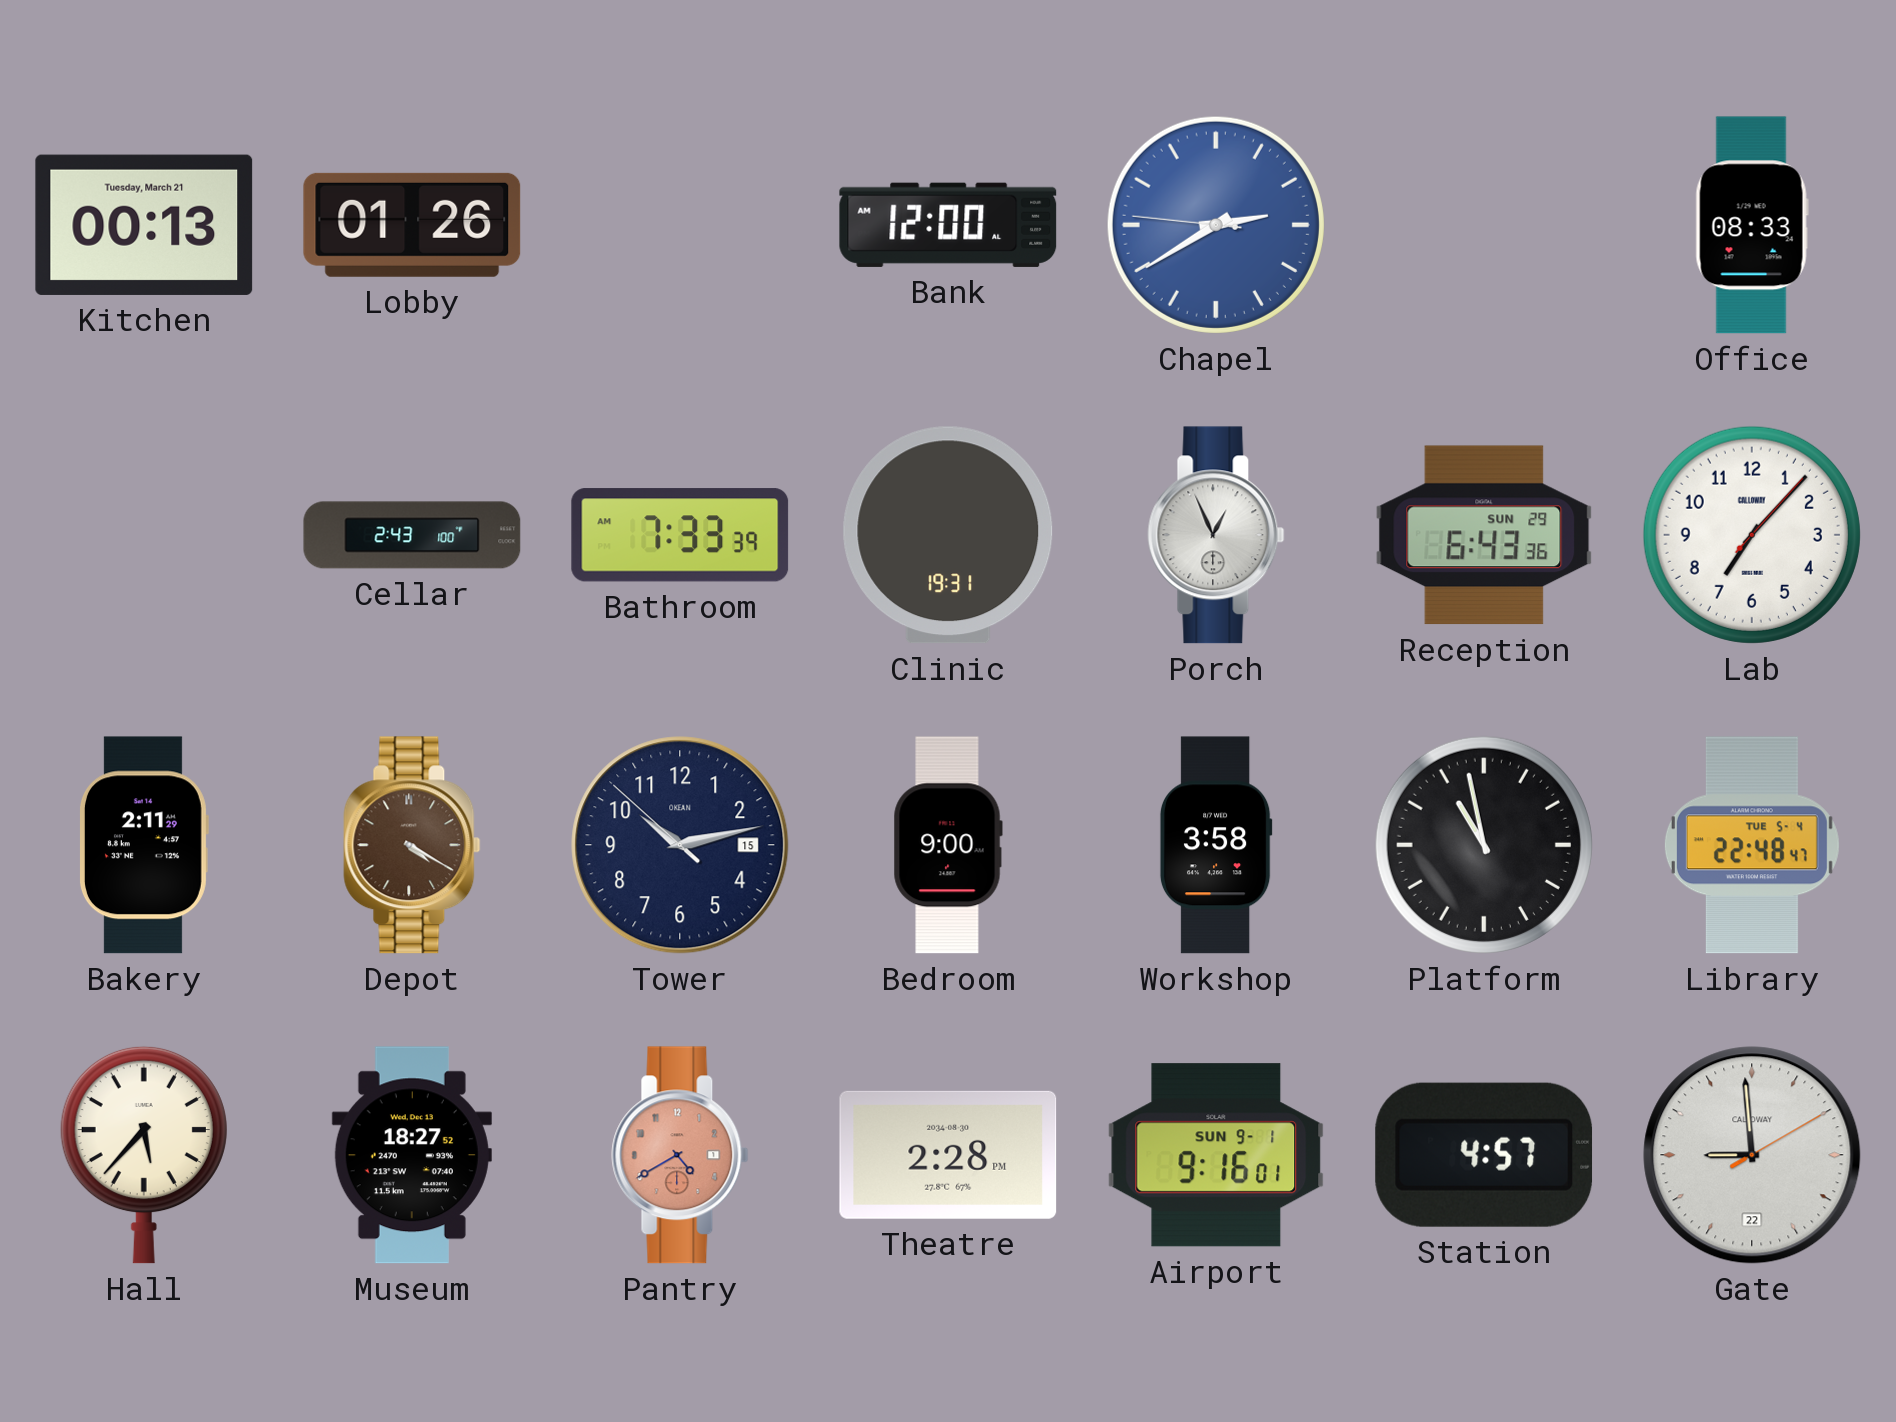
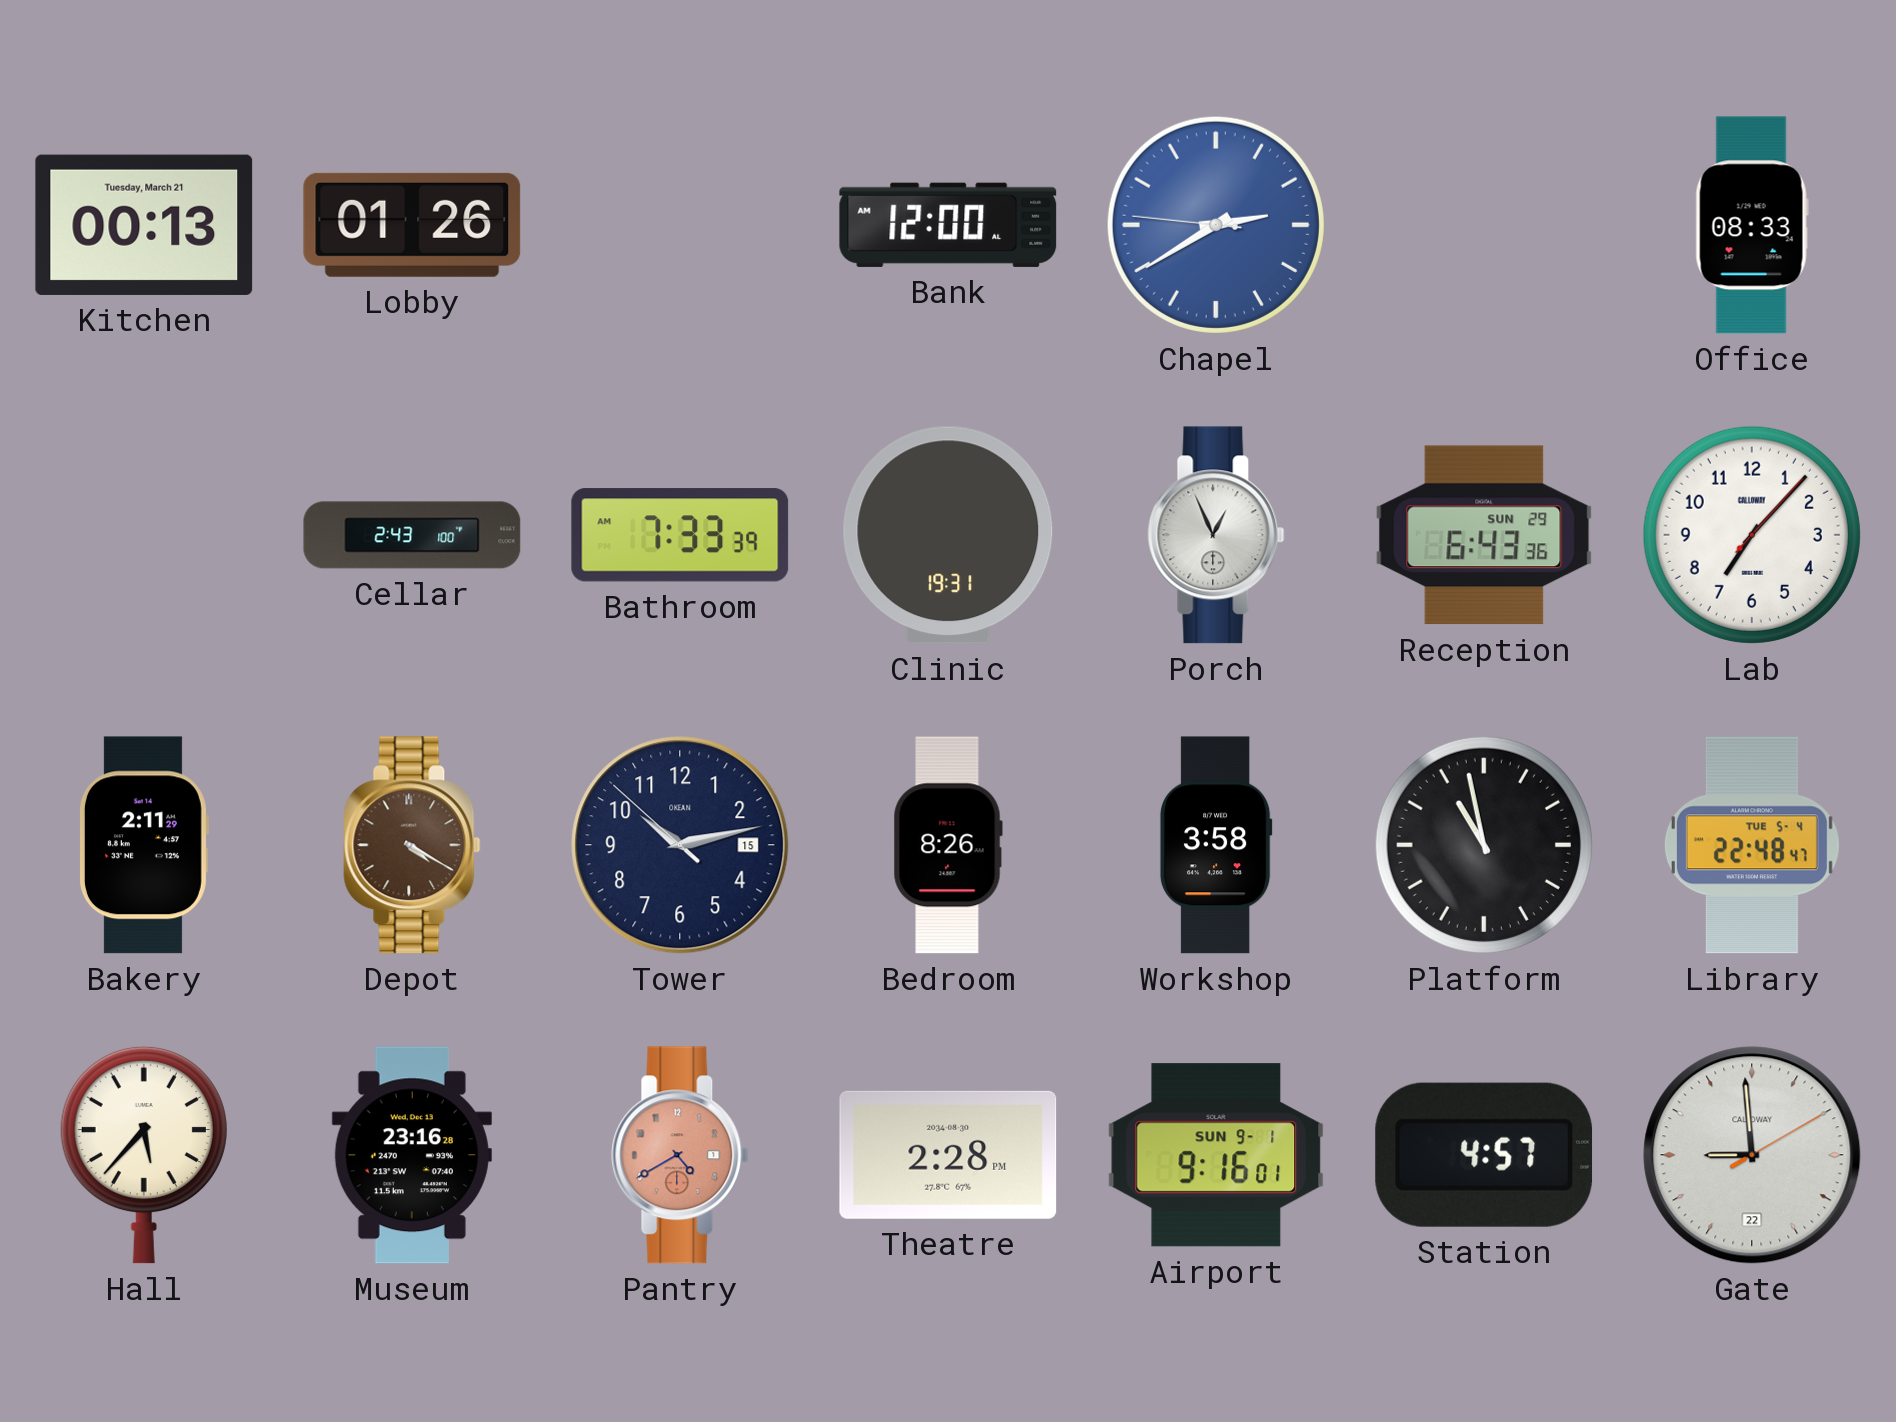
Bedroom: 9:00 -> 8:26 (948, 845)
Museum: 18:27 -> 23:16 (412, 1155)
